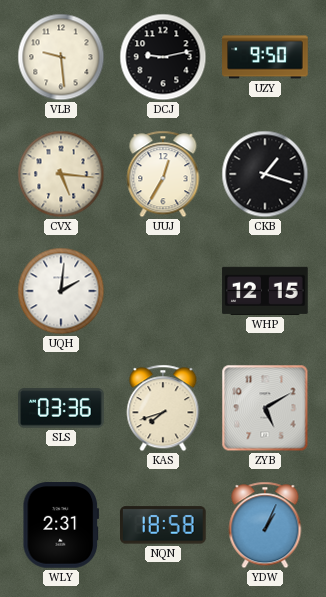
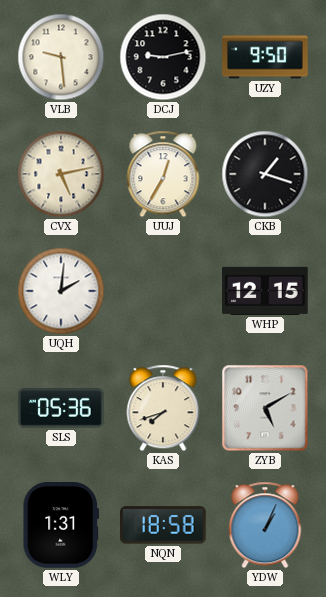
CVX: 5:16 -> 5:13 (61, 174)
SLS: 03:36 -> 05:36 (62, 408)
WLY: 2:31 -> 1:31 (60, 526)
